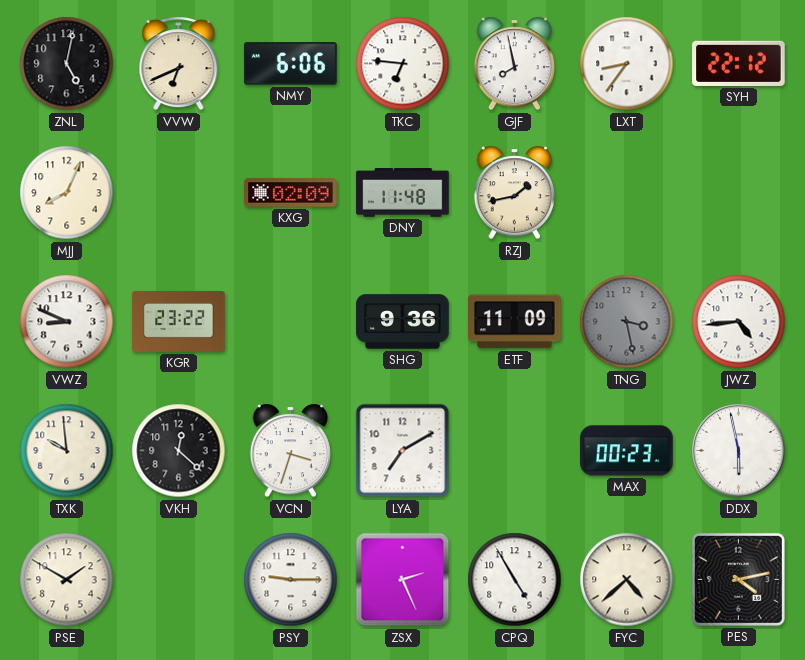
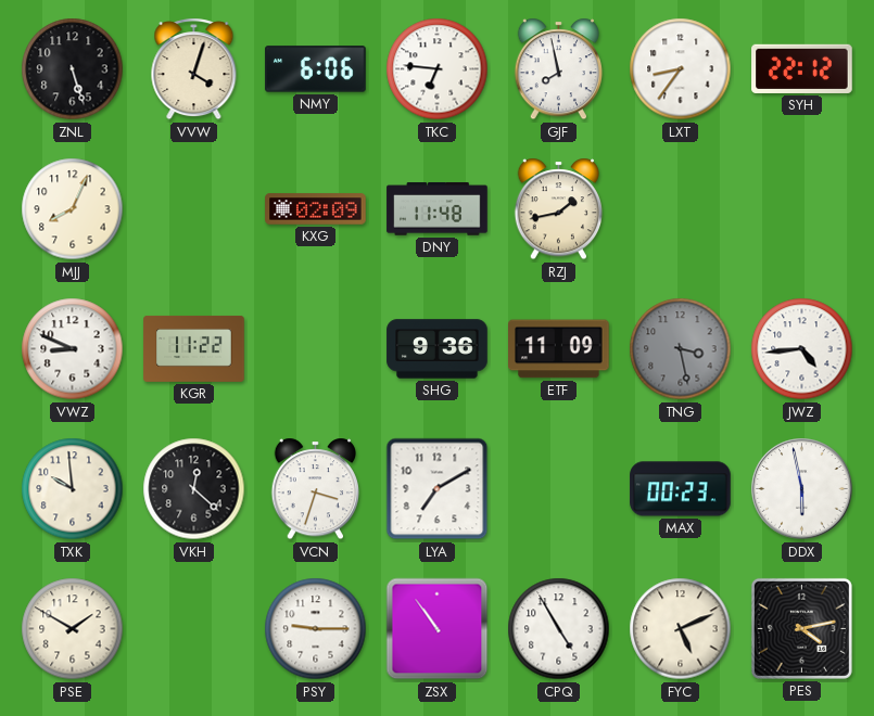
ZNL: 5:02 -> 5:27 (73, 69)
VVW: 6:41 -> 4:03 (194, 69)
KGR: 23:22 -> 11:22 (194, 348)
ZSX: 2:26 -> 10:54 (438, 629)
FYC: 4:38 -> 5:11 (681, 629)
